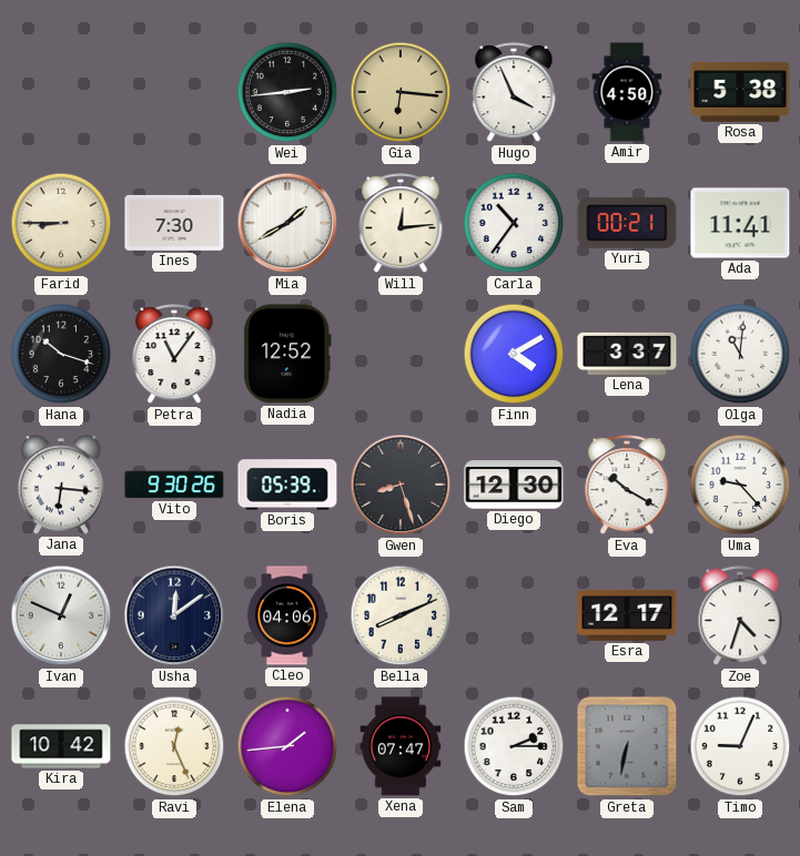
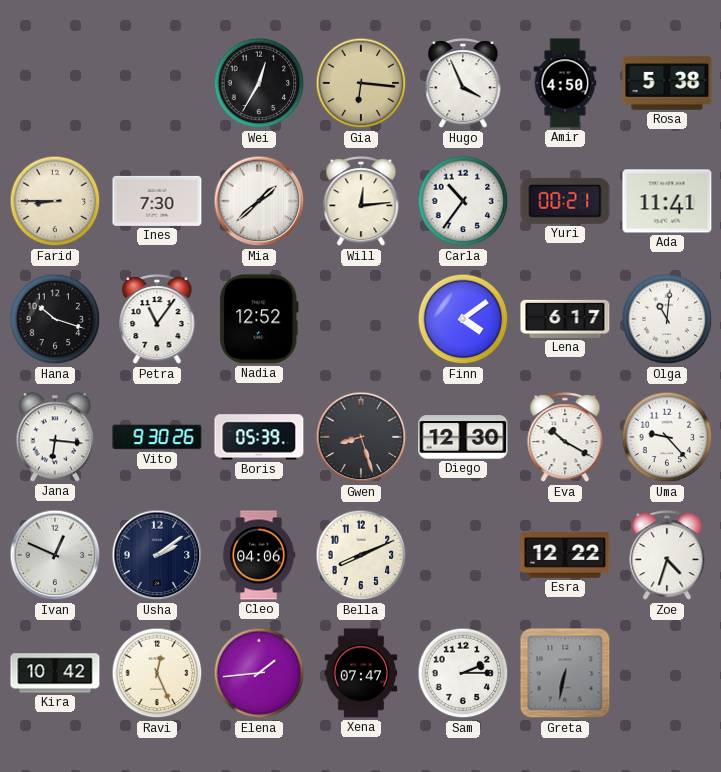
Wei: 2:44 -> 12:35 (259, 83)
Mia: 1:40 -> 1:38 (259, 201)
Finn: 4:10 -> 4:09 (463, 319)
Lena: 3:37 -> 6:17 (565, 319)
Usha: 12:09 -> 2:09 (157, 555)
Esra: 12:17 -> 12:22 (565, 555)
Timo: 9:04 -> none (740, 746)
